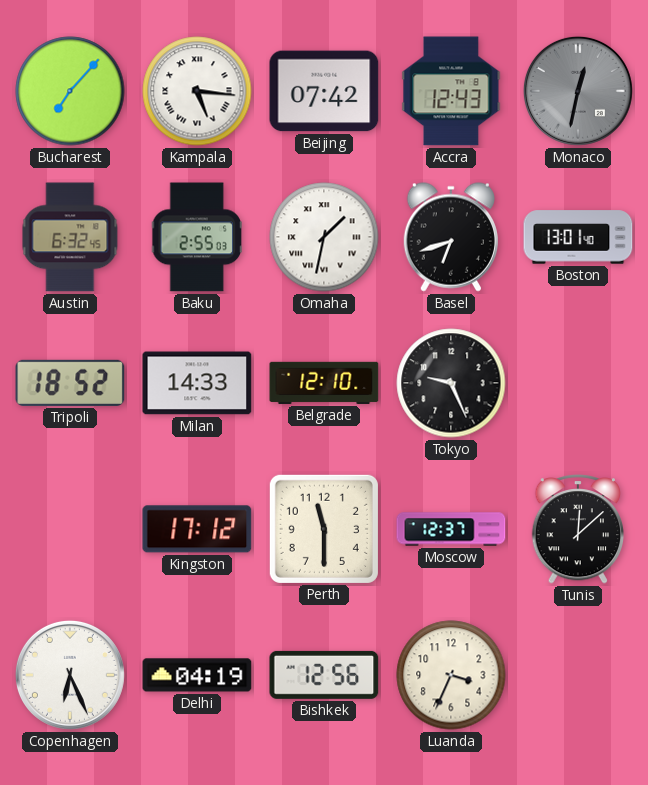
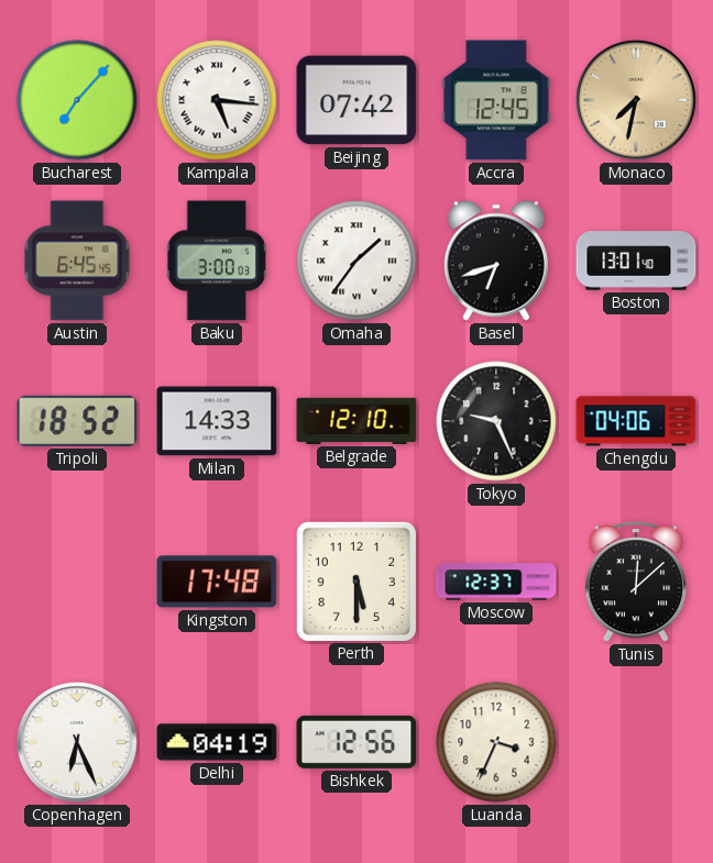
Accra: 12:43 -> 12:45 (496, 100)
Monaco: 12:32 -> 7:32 (636, 100)
Monaco dial: grey -> champagne (636, 100)
Austin: 6:32 -> 6:45 (77, 261)
Baku: 2:55 -> 3:00 (217, 261)
Omaha: 1:32 -> 1:36 (356, 261)
Chengdu: none -> 04:06 (636, 421)
Kingston: 17:12 -> 17:48 (217, 582)
Perth: 11:30 -> 5:30 (356, 582)
